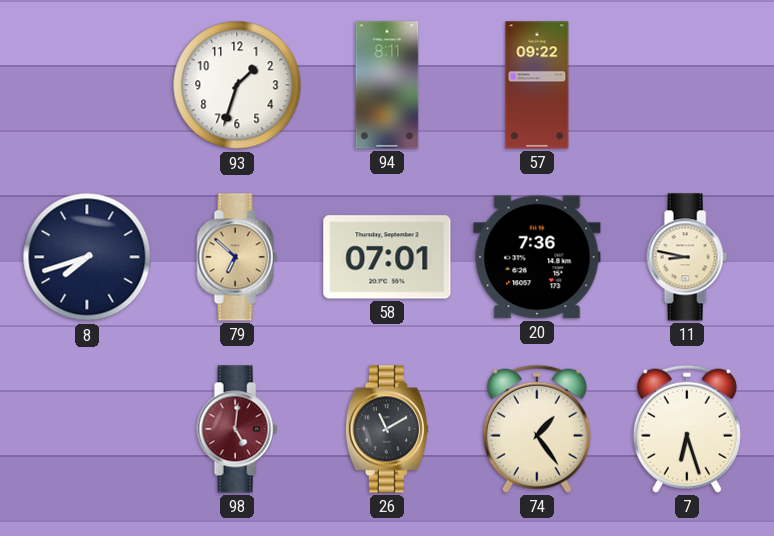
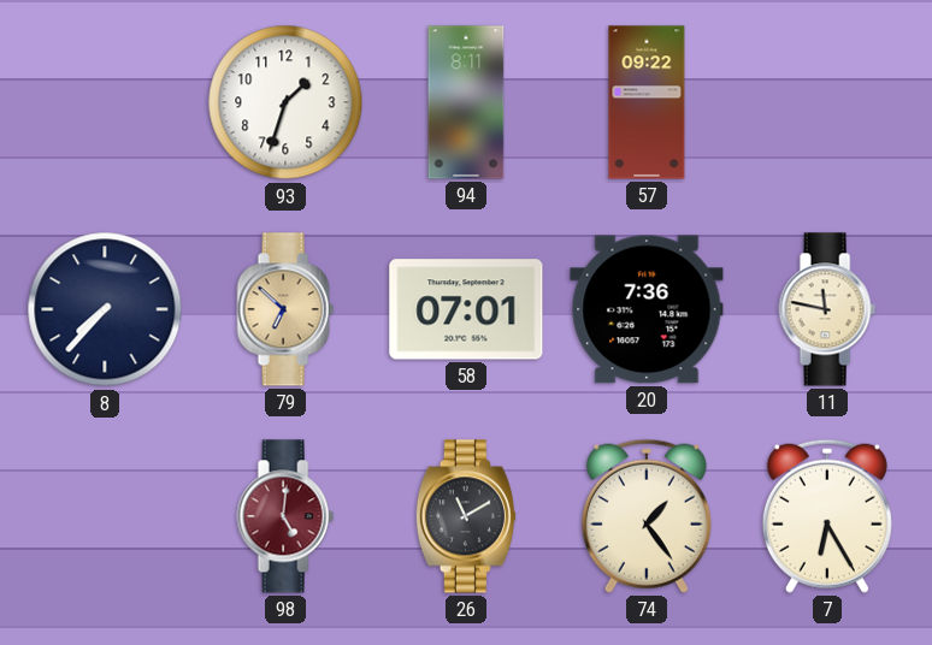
8: 7:42 -> 7:37 (105, 309)
11: 8:47 -> 11:47 (827, 309)
7: 6:27 -> 6:25 (827, 516)
